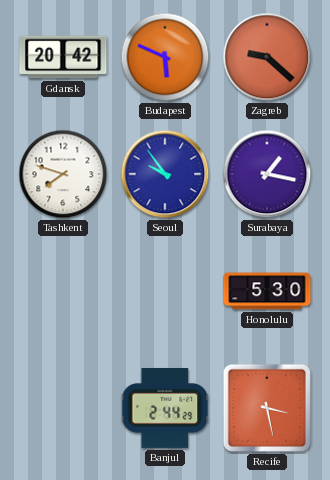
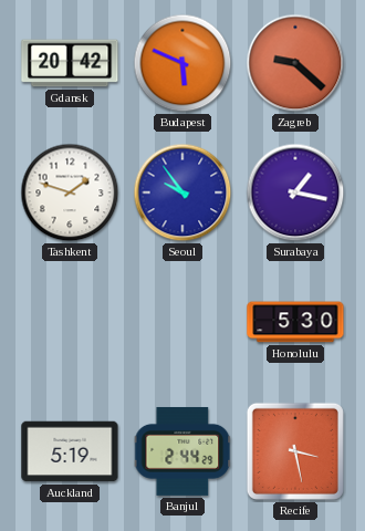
Tashkent: 7:48 -> 1:48 (70, 192)
Auckland: none -> 5:19 (70, 451)
